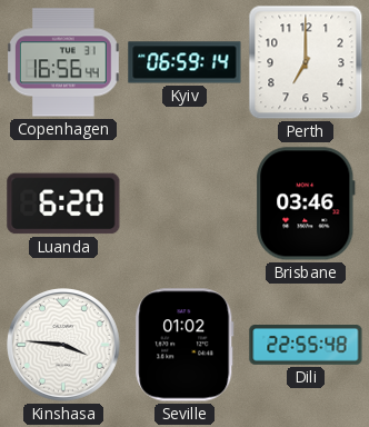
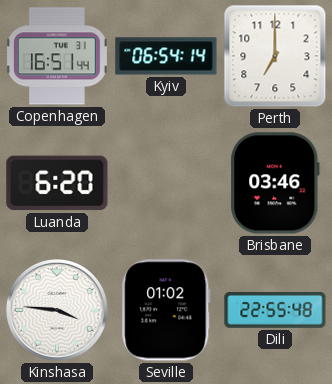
Copenhagen: 16:56 -> 16:51 (57, 56)
Kyiv: 06:59 -> 06:54 (166, 56)
